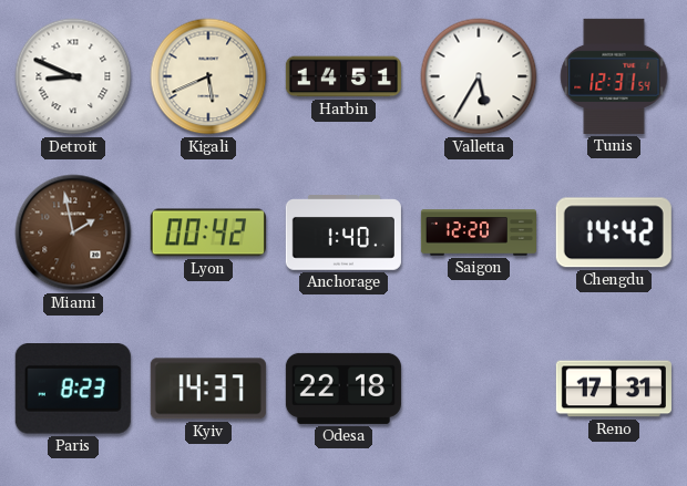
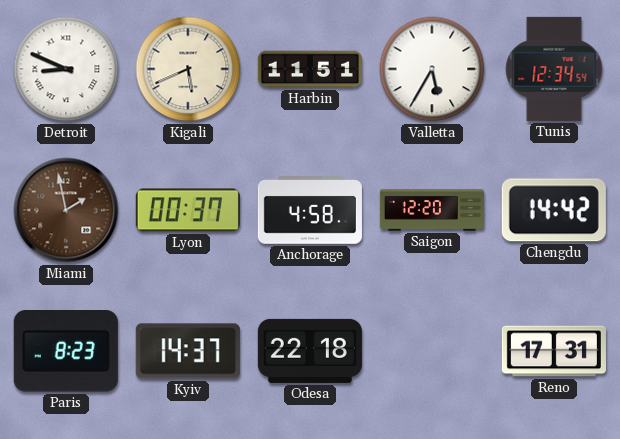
Harbin: 14:51 -> 11:51 (310, 69)
Tunis: 12:31 -> 12:34 (554, 69)
Lyon: 00:42 -> 00:37 (188, 210)
Anchorage: 1:40 -> 4:58 (310, 210)
